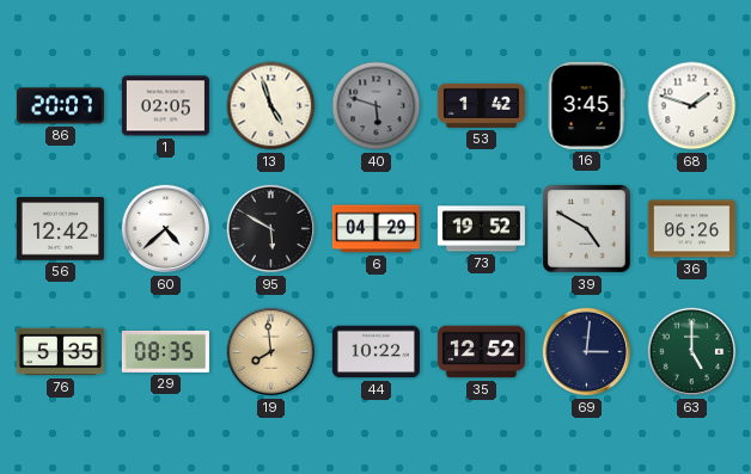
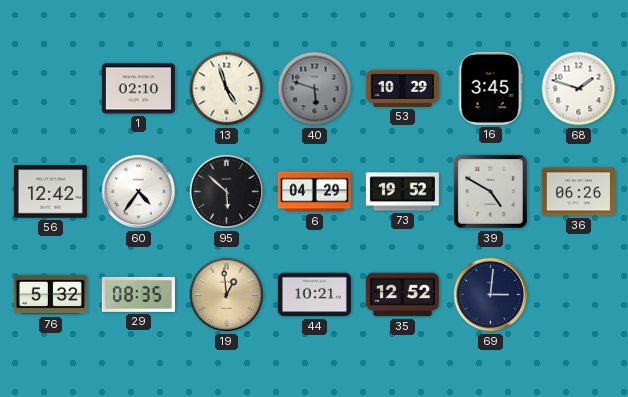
86: 20:07 -> none (60, 106)
1: 02:05 -> 02:10 (138, 89)
53: 1:42 -> 10:29 (402, 88)
60: 4:38 -> 4:36 (139, 192)
95: 5:50 -> 5:52 (227, 192)
76: 5:35 -> 5:32 (50, 295)
19: 7:59 -> 12:59 (227, 295)
44: 10:22 -> 10:21 (314, 295)
63: 5:00 -> none (692, 352)
